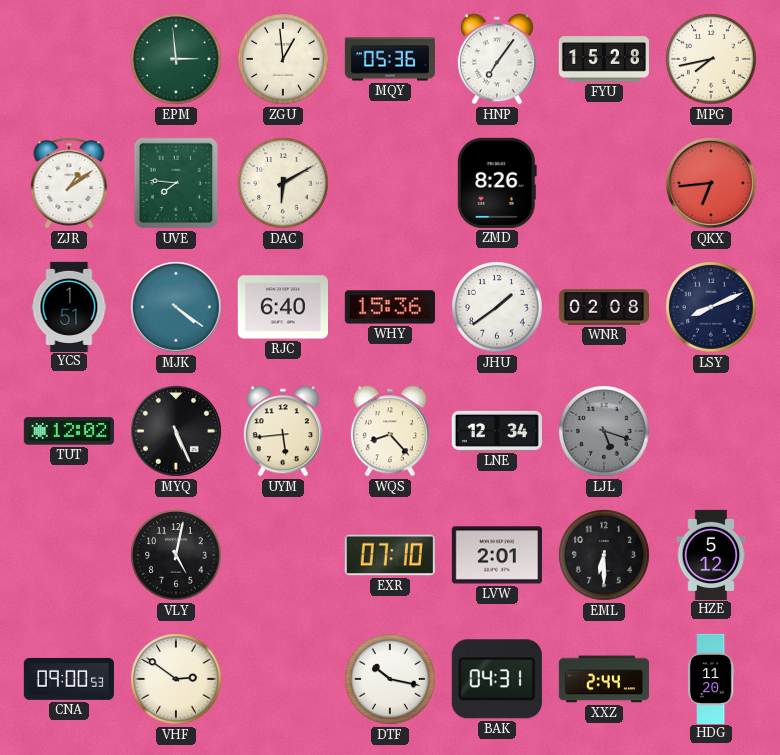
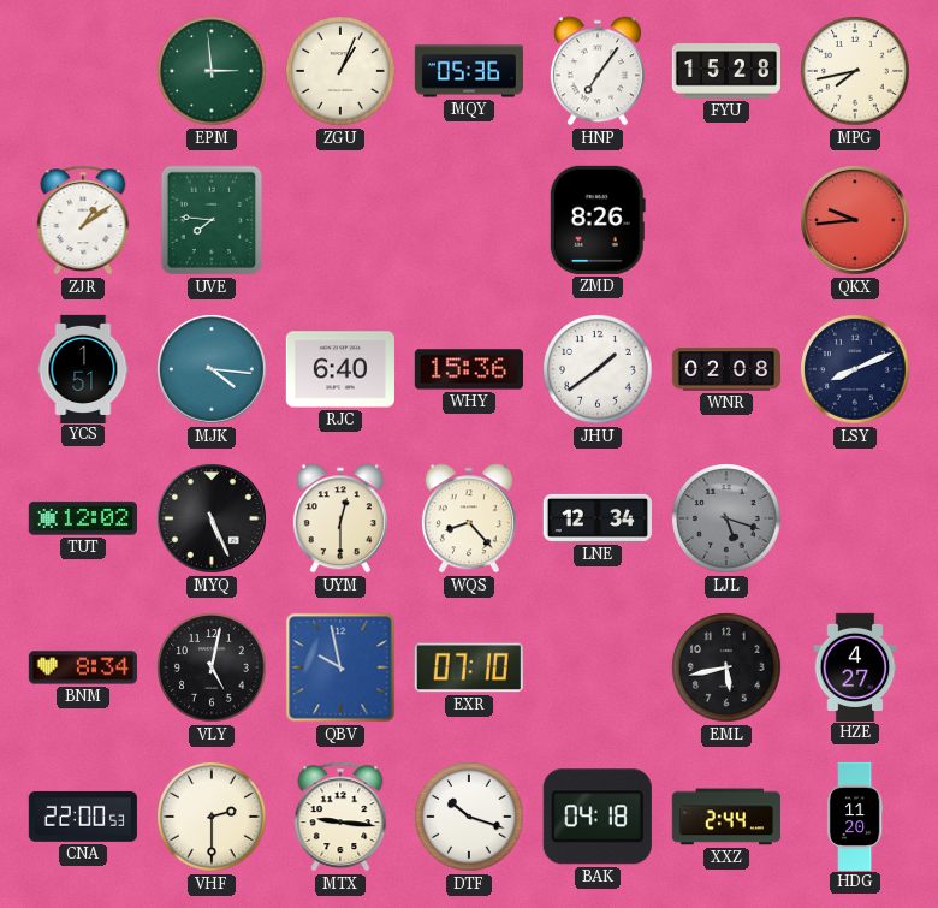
ZGU: 12:59 -> 1:04 (340, 71)
DAC: 6:10 -> none (283, 183)
QKX: 6:44 -> 9:44 (856, 221)
MJK: 4:21 -> 4:16 (213, 370)
UYM: 5:44 -> 12:30 (340, 518)
BNM: none -> 8:34 (83, 667)
QBV: none -> 9:58 (340, 667)
LVW: 2:01 -> none (497, 555)
EML: 6:30 -> 5:43 (726, 667)
HZE: 5:12 -> 4:27 (855, 666)
CNA: 09:00 -> 22:00 (83, 817)
VHF: 2:51 -> 2:30 (212, 817)
MTX: none -> 9:16 (340, 817)
DTF: 10:17 -> 10:18 (469, 817)
BAK: 04:31 -> 04:18 (598, 817)
